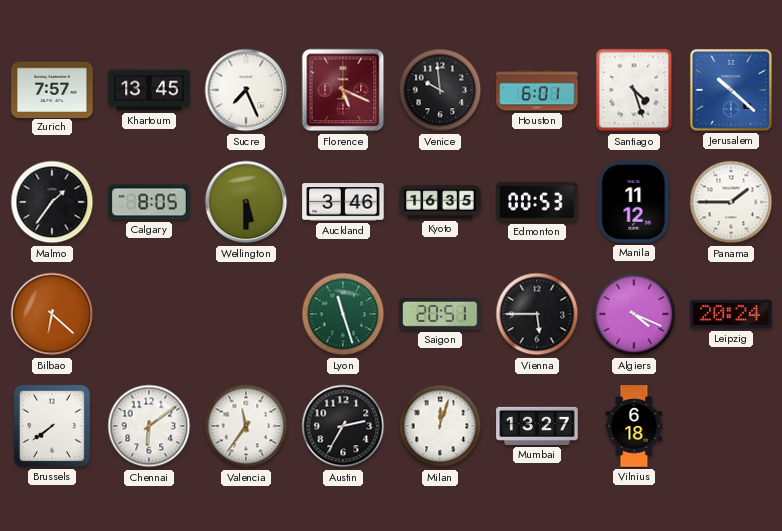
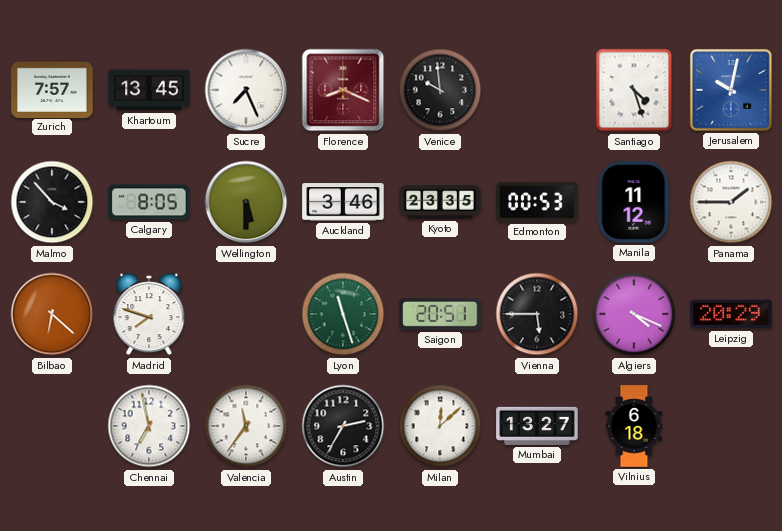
Florence: 5:19 -> 8:19 (343, 90)
Houston: 6:01 -> none (537, 90)
Jerusalem: 10:22 -> 10:02 (731, 90)
Malmo: 1:36 -> 3:53 (52, 202)
Kyoto: 16:35 -> 23:35 (440, 202)
Madrid: none -> 7:48 (149, 314)
Leipzig: 20:24 -> 20:29 (731, 314)
Brussels: 7:39 -> none (52, 426)
Chennai: 6:09 -> 6:58 (149, 426)
Milan: 12:03 -> 12:08 (440, 426)
